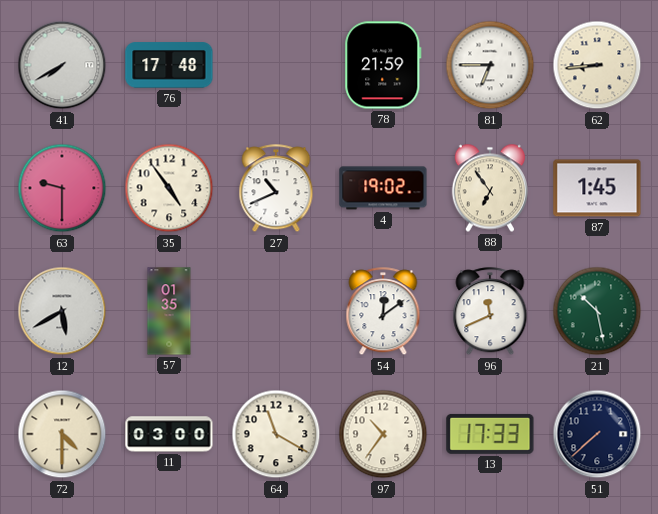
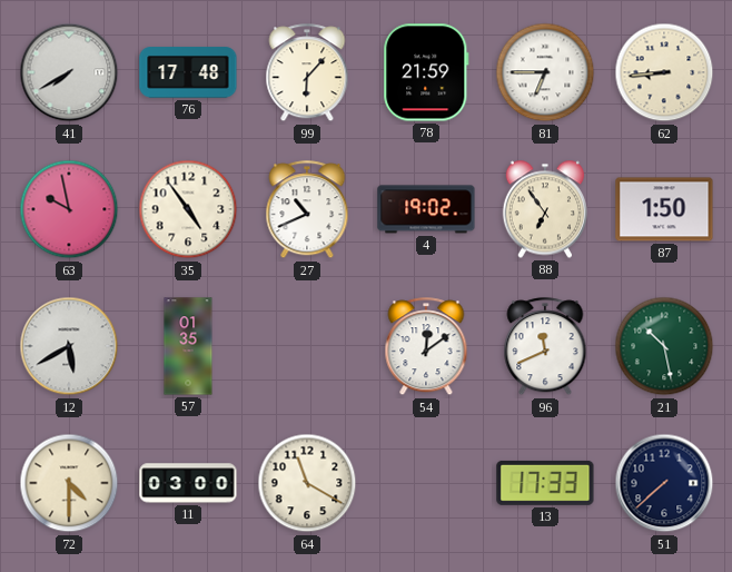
99: none -> 6:07 (307, 73)
63: 9:30 -> 9:58 (69, 209)
87: 1:45 -> 1:50 (664, 209)
97: 10:36 -> none (383, 434)
